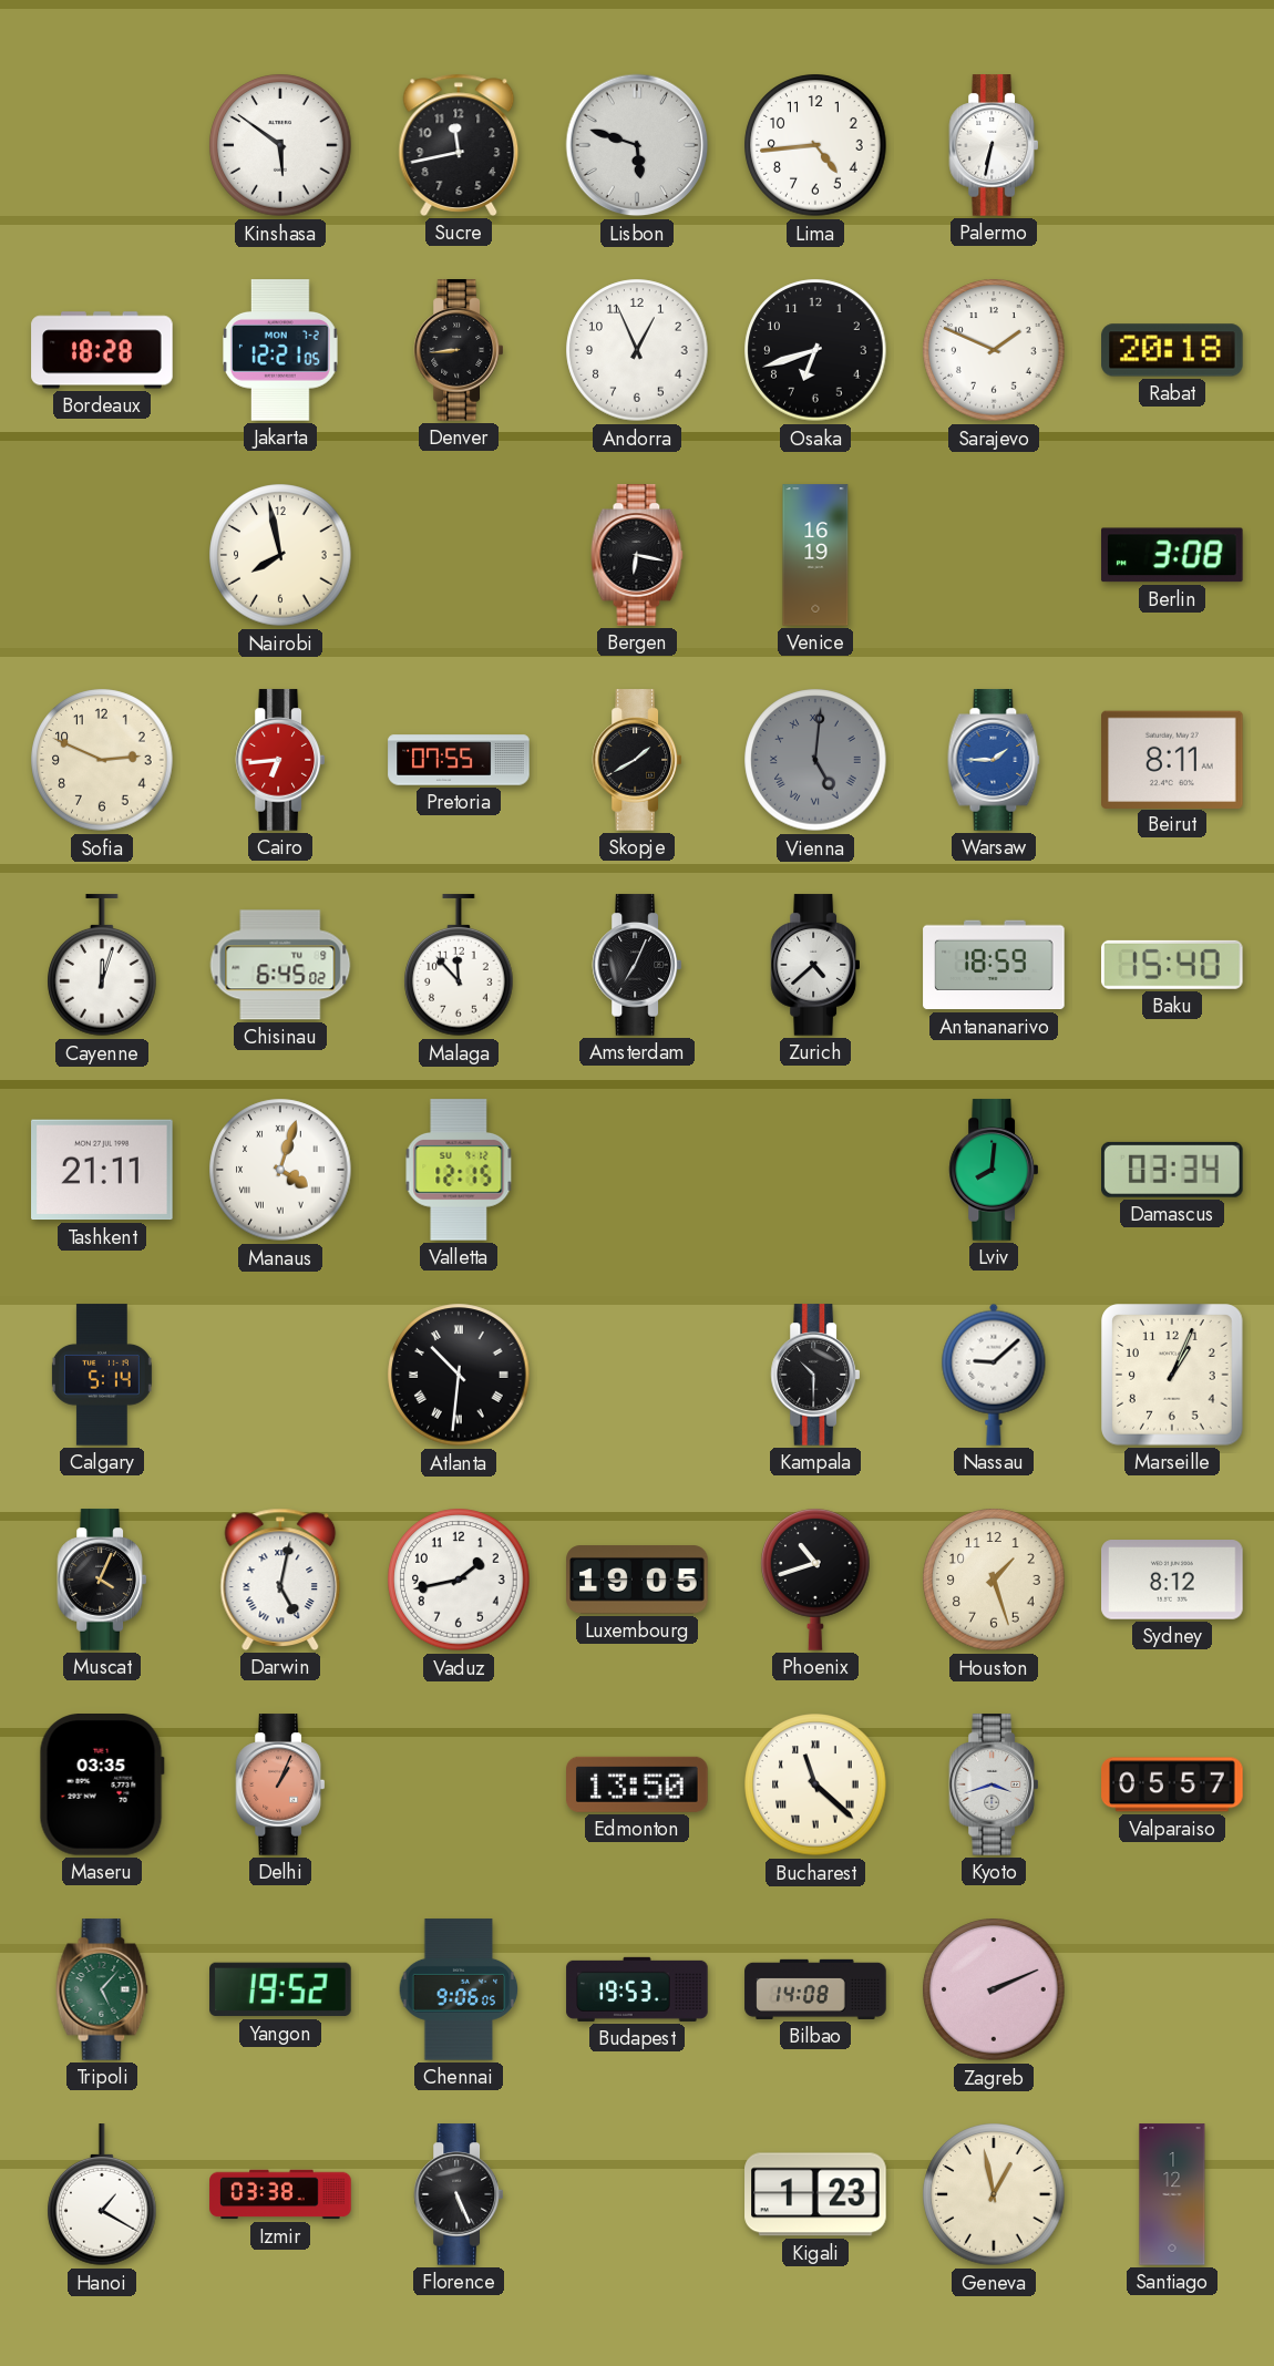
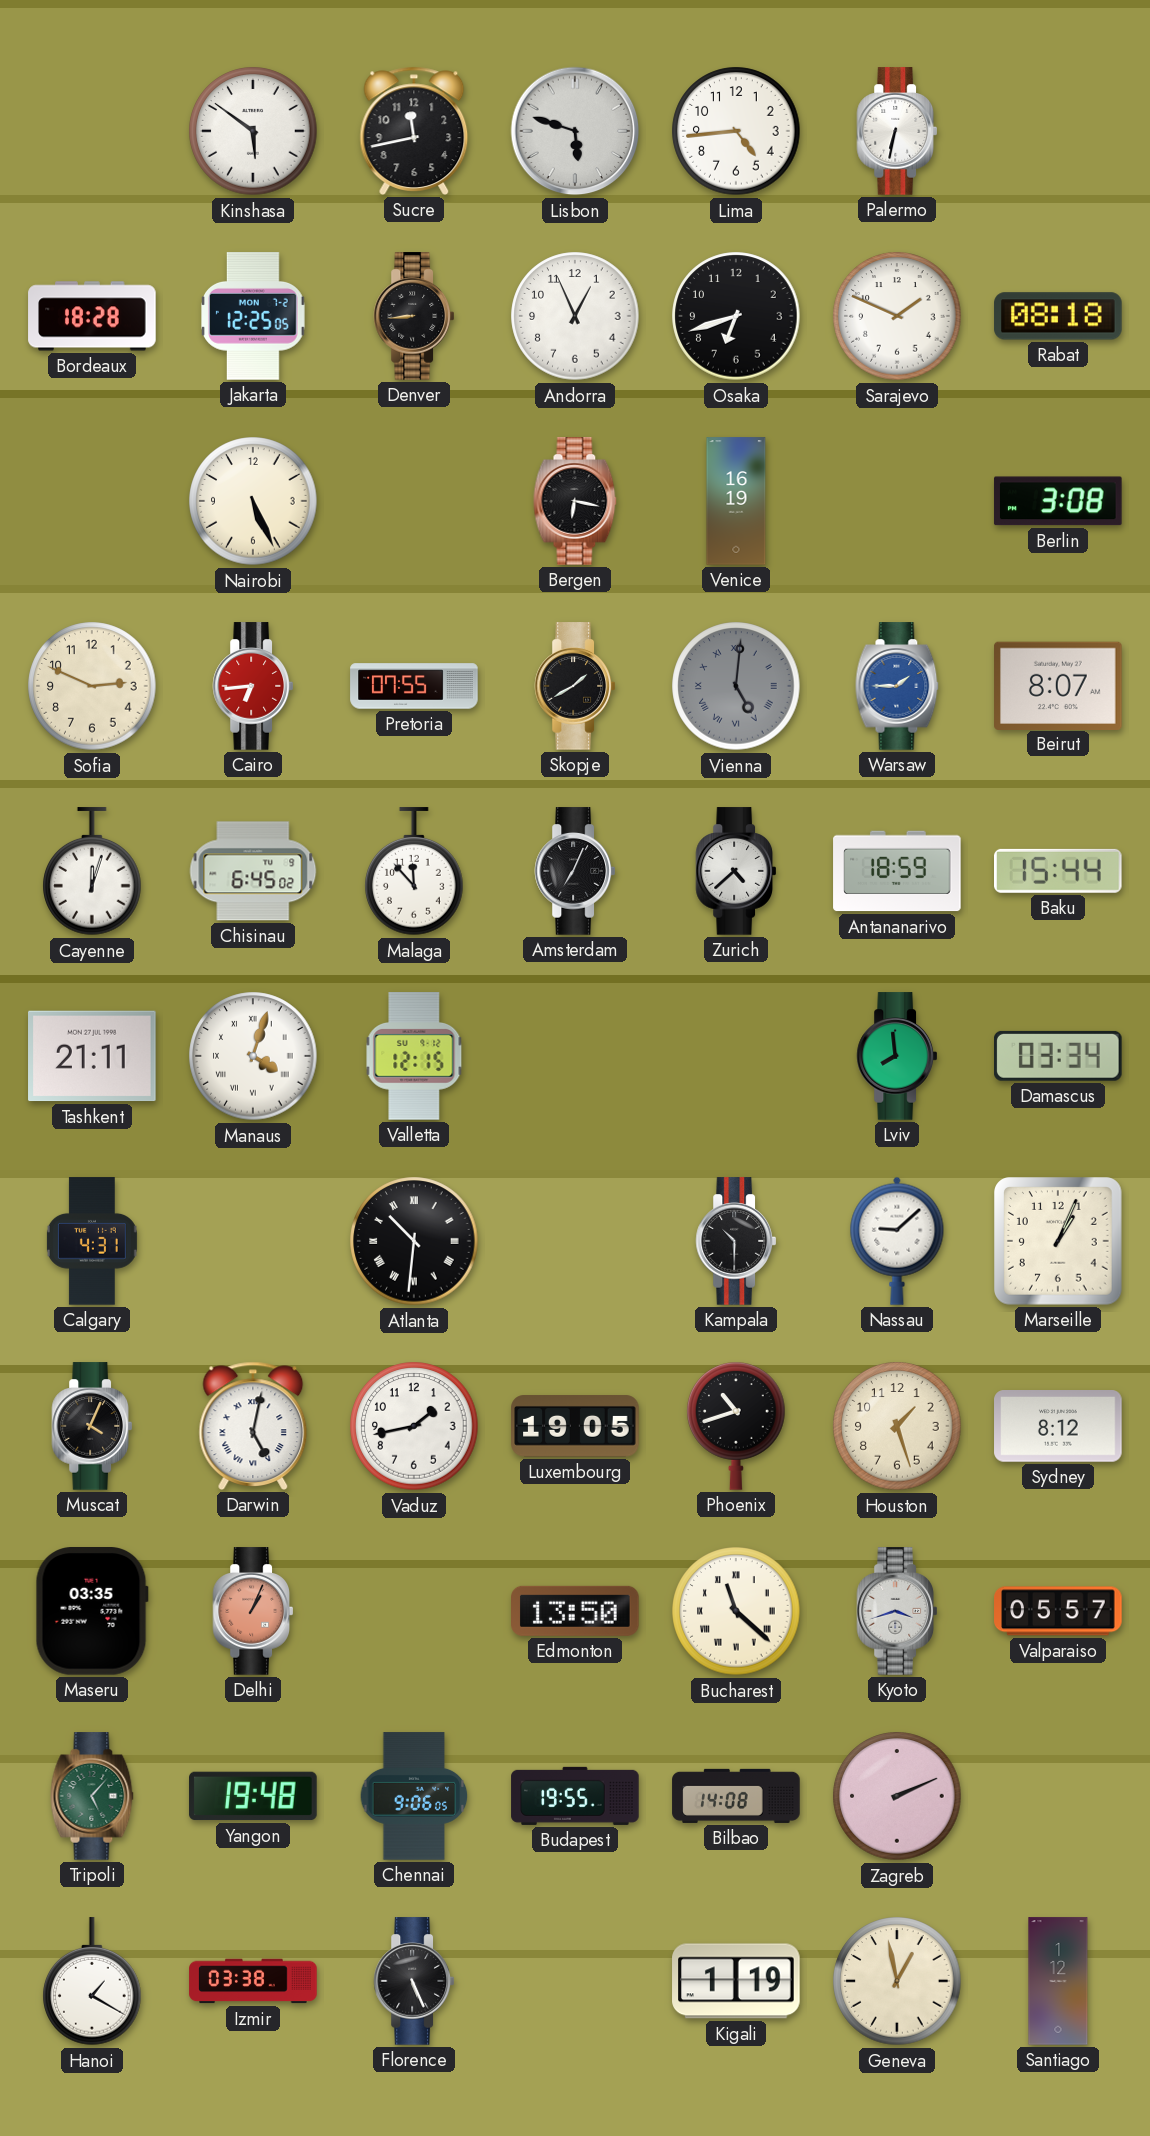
Jakarta: 12:21 -> 12:25 (254, 316)
Rabat: 20:18 -> 08:18 (1058, 316)
Nairobi: 7:58 -> 5:26 (253, 501)
Beirut: 8:11 -> 8:07 (1058, 685)
Baku: 15:40 -> 15:44 (1059, 871)
Lviv: 8:01 -> 7:59 (896, 1056)
Calgary: 5:14 -> 4:31 (92, 1241)
Yangon: 19:52 -> 19:48 (253, 1796)
Budapest: 19:53 -> 19:55 (575, 1796)
Kigali: 1:23 -> 1:19 (736, 1981)
